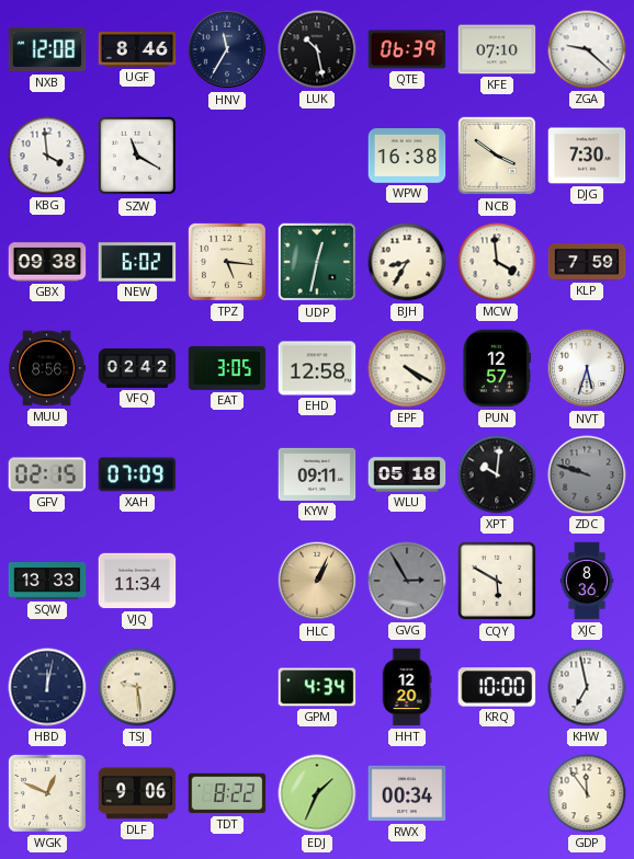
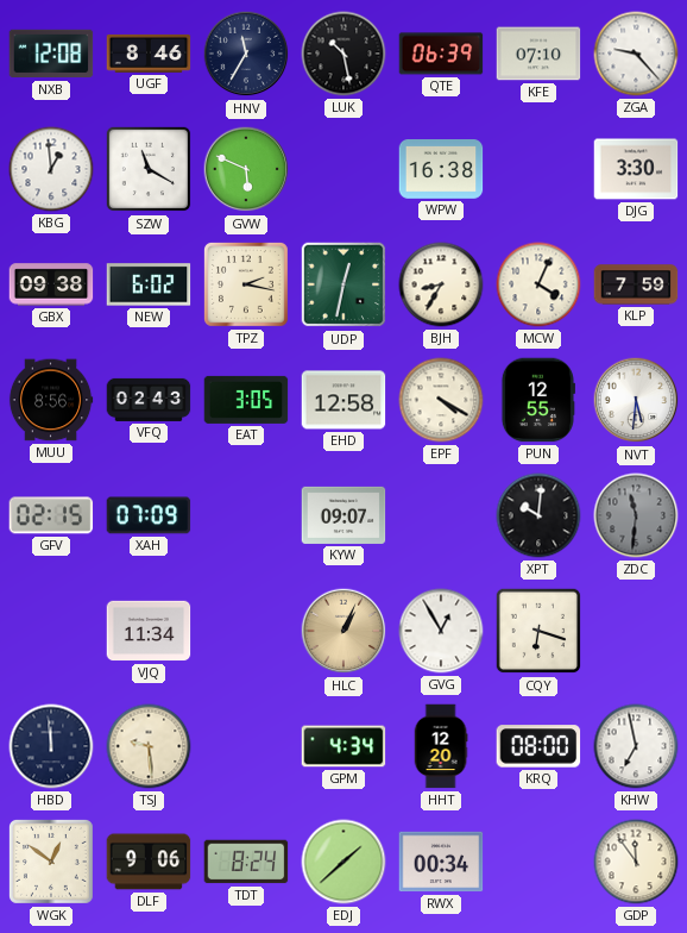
ZGA: 9:22 -> 9:23 (636, 54)
KBG: 3:59 -> 12:59 (51, 169)
GVW: none -> 5:49 (246, 169)
NCB: 3:51 -> none (497, 156)
DJG: 7:30 -> 3:30 (636, 169)
TPZ: 5:16 -> 2:17 (247, 286)
MCW: 3:59 -> 4:04 (538, 284)
VFQ: 02:42 -> 02:43 (149, 400)
PUN: 12:57 -> 12:55 (537, 400)
NVT: 5:33 -> 5:31 (636, 400)
KYW: 09:11 -> 09:07 (343, 515)
WLU: 05:18 -> none (407, 474)
ZDC: 9:48 -> 11:31 (636, 515)
SQW: 13:33 -> none (47, 581)
GVG: 2:55 -> 12:55 (441, 631)
GVG dial: grey -> white (441, 631)
CQY: 5:50 -> 6:18 (538, 631)
XJC: 8:36 -> none (587, 581)
HBD: 12:02 -> 11:59 (51, 746)
KRQ: 10:00 -> 08:00 (538, 746)
WGK: 12:49 -> 12:51 (52, 863)
TDT: 8:22 -> 8:24 (246, 862)
EDJ: 1:34 -> 1:38 (343, 862)
